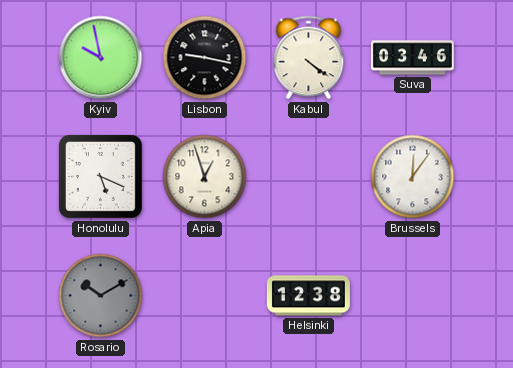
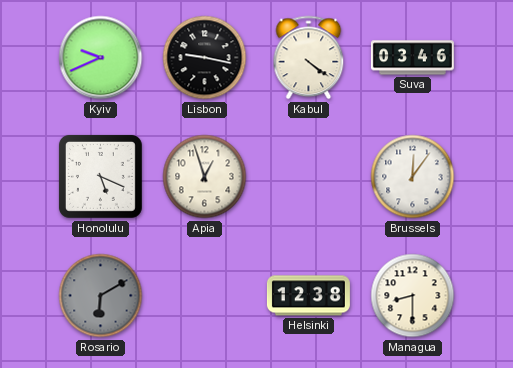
Kyiv: 9:58 -> 9:41 (101, 58)
Rosario: 10:10 -> 6:10 (101, 296)
Managua: none -> 8:30 (413, 296)
